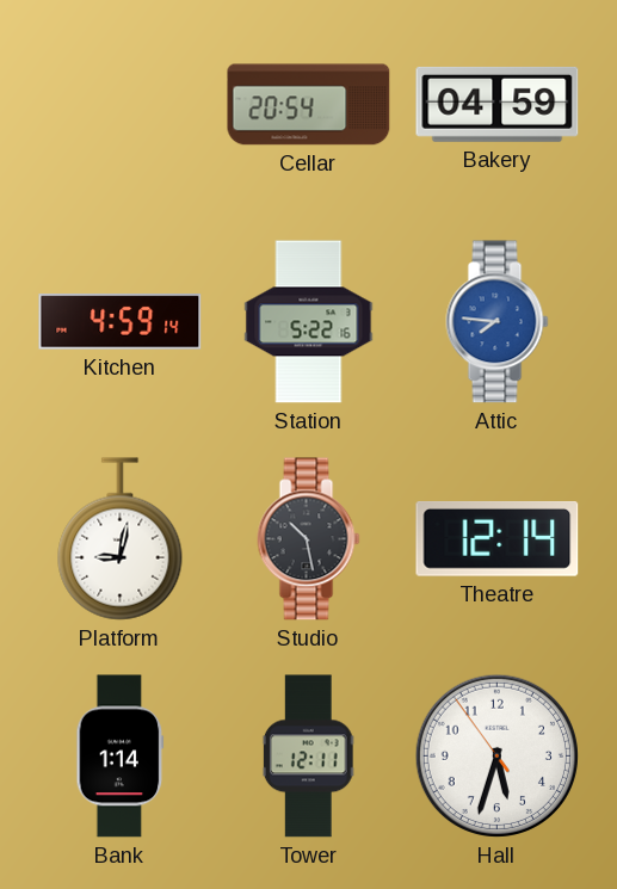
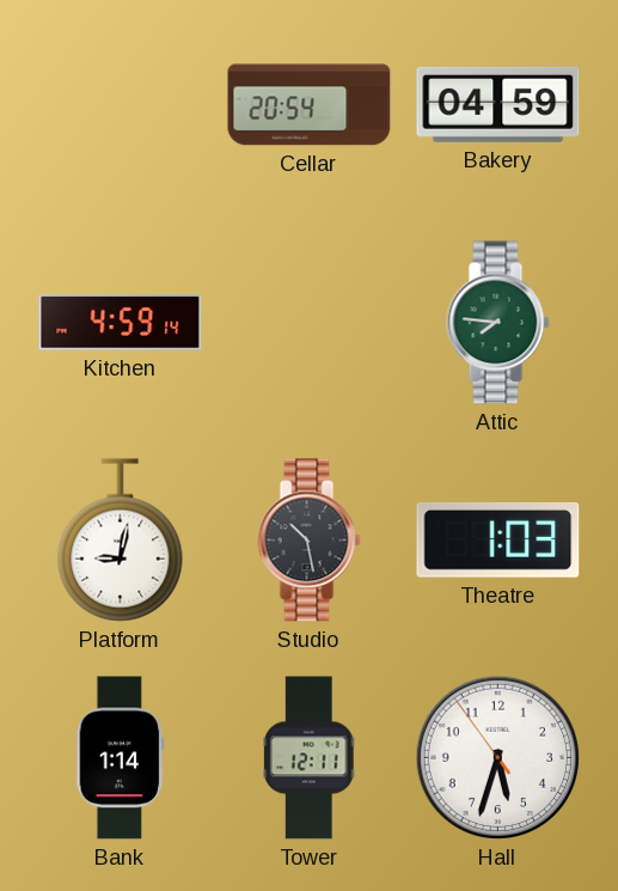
Station: 5:22 -> none (309, 322)
Attic dial: blue -> green (498, 323)
Theatre: 12:14 -> 1:03 (498, 541)
